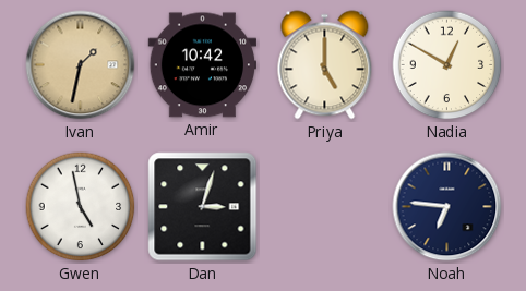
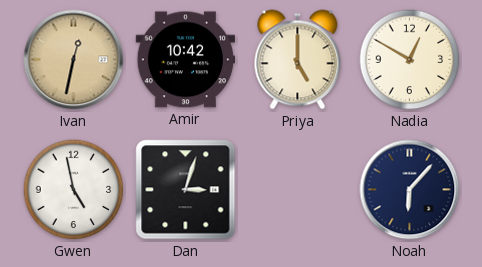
Ivan: 1:32 -> 12:32 (74, 60)
Noah: 6:46 -> 6:07 (410, 190)
